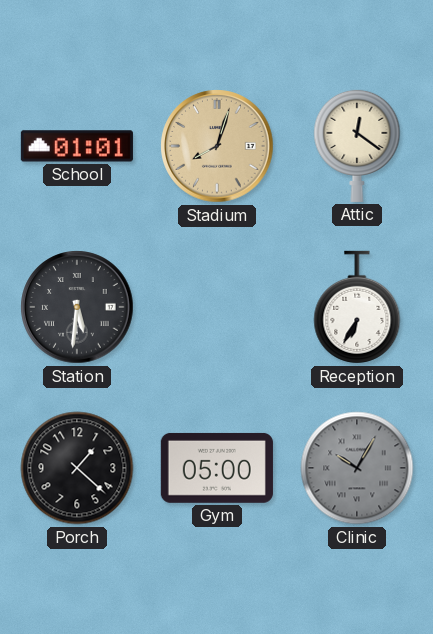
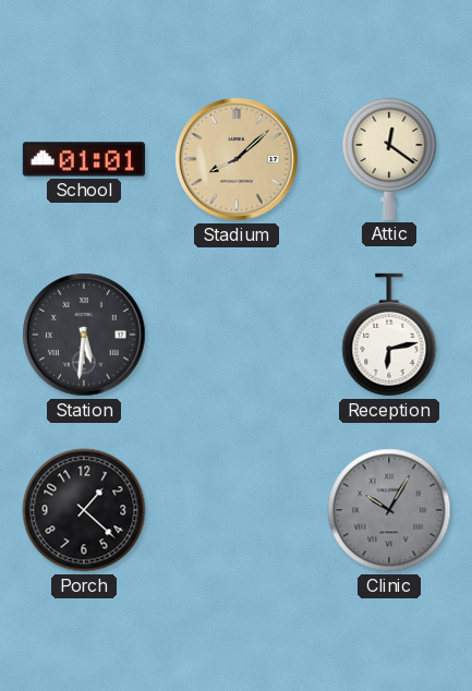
Stadium: 8:03 -> 8:08 (237, 159)
Reception: 6:35 -> 6:13 (389, 335)
Gym: 05:00 -> none (217, 468)
